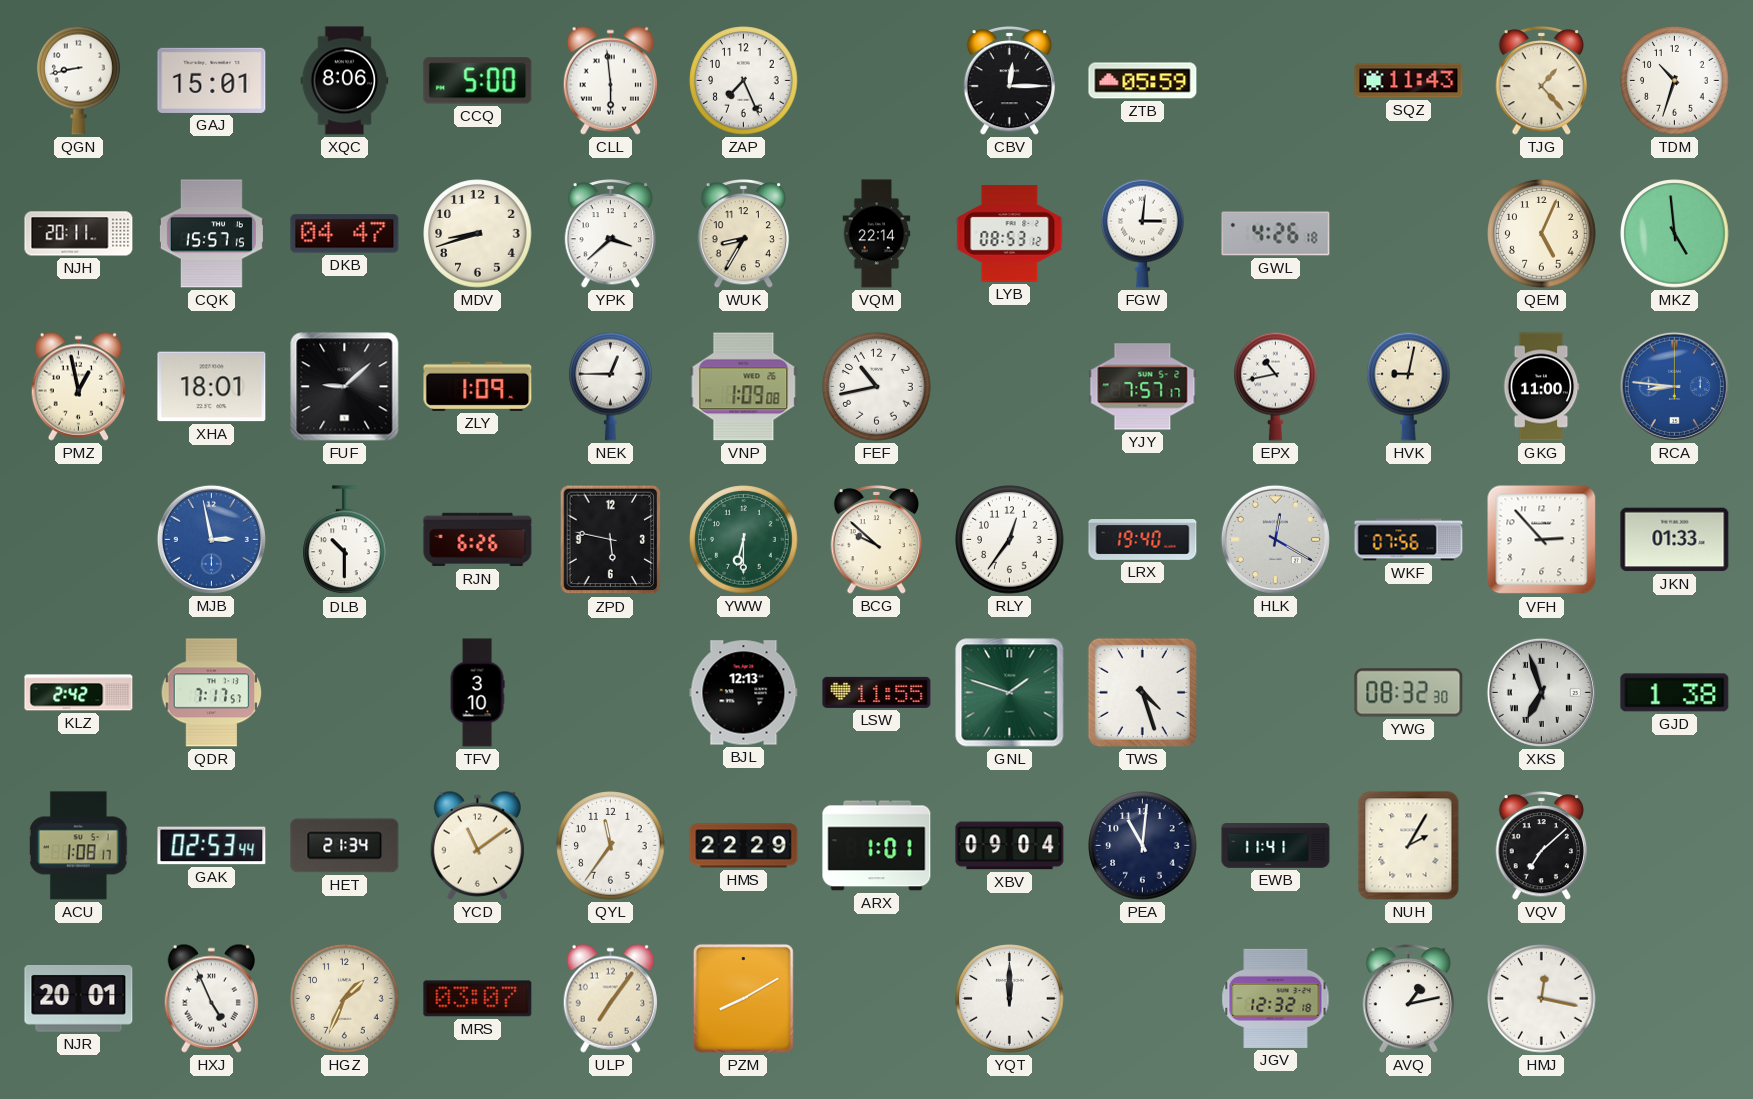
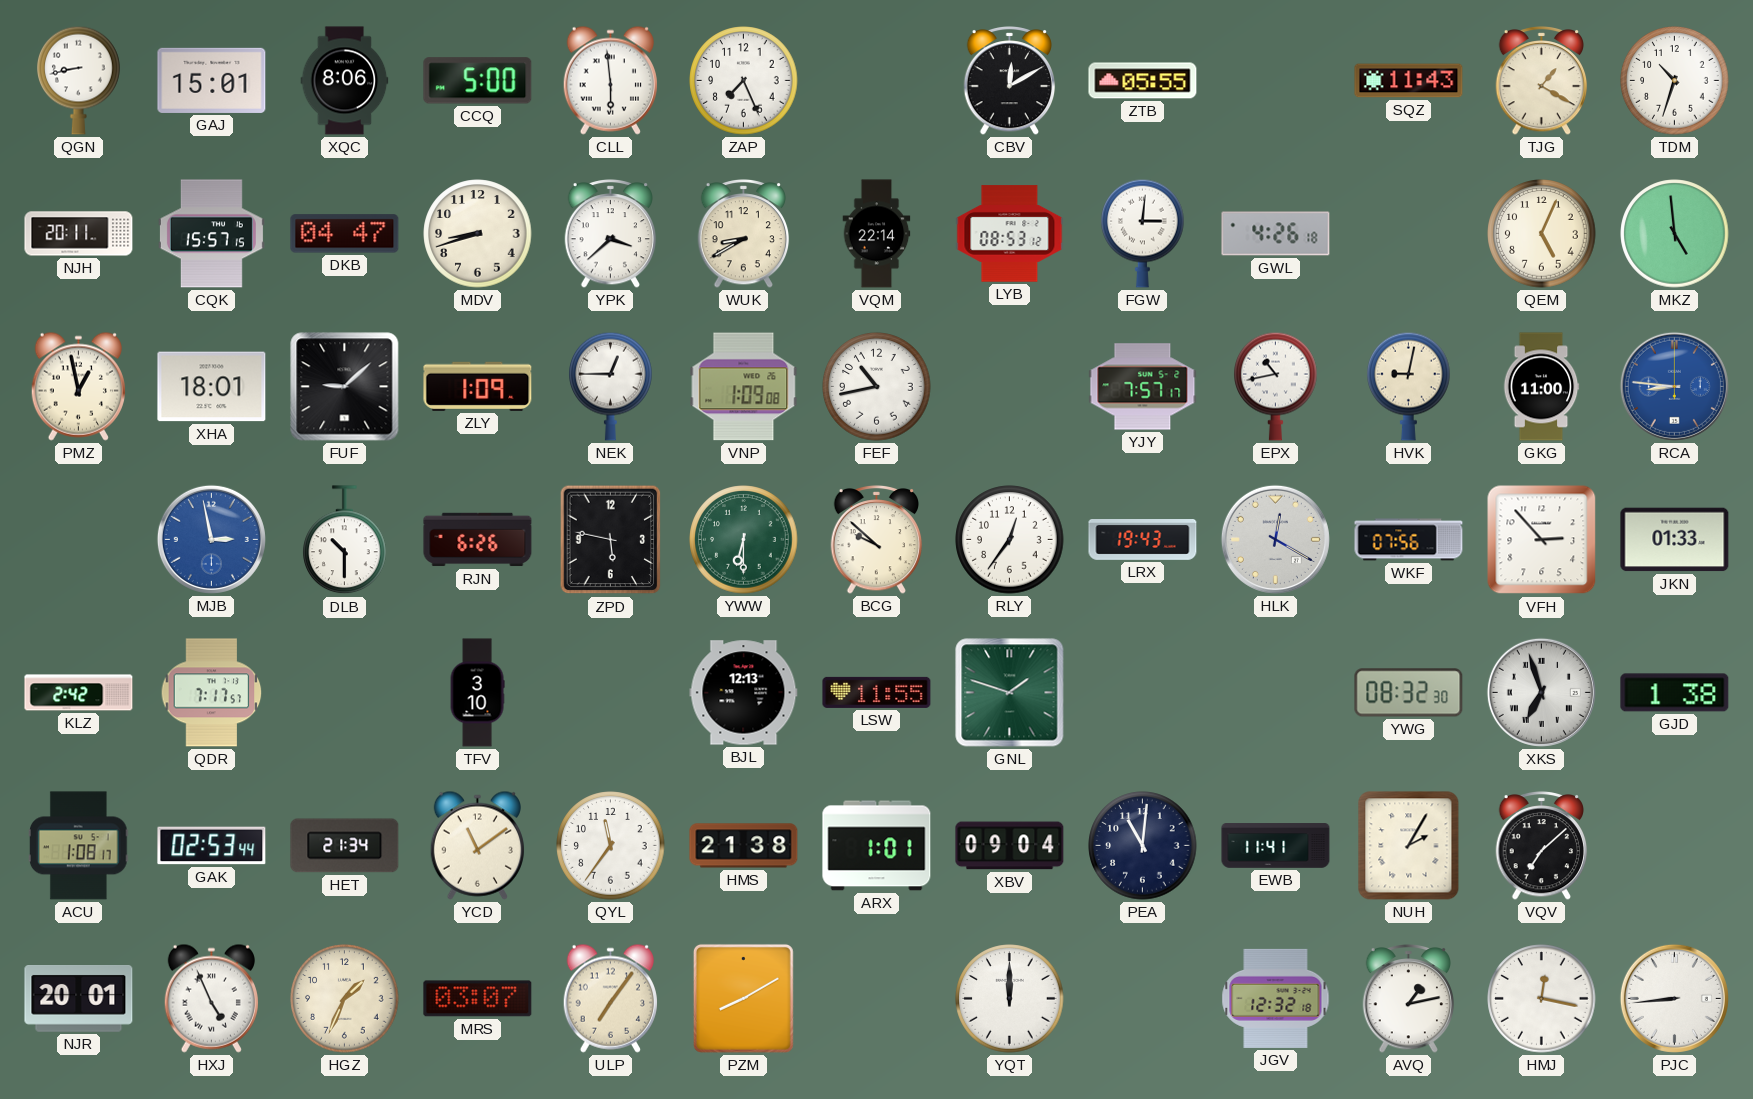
CBV: 12:15 -> 12:10 (1010, 81)
ZTB: 05:59 -> 05:55 (1143, 81)
TJG: 1:23 -> 1:20 (1542, 81)
WUK: 8:35 -> 8:40 (744, 234)
LRX: 19:40 -> 19:43 (1143, 540)
TWS: 4:27 -> none (1142, 692)
HMS: 22:29 -> 21:38 (744, 846)
PJC: none -> 8:44 (1674, 998)
